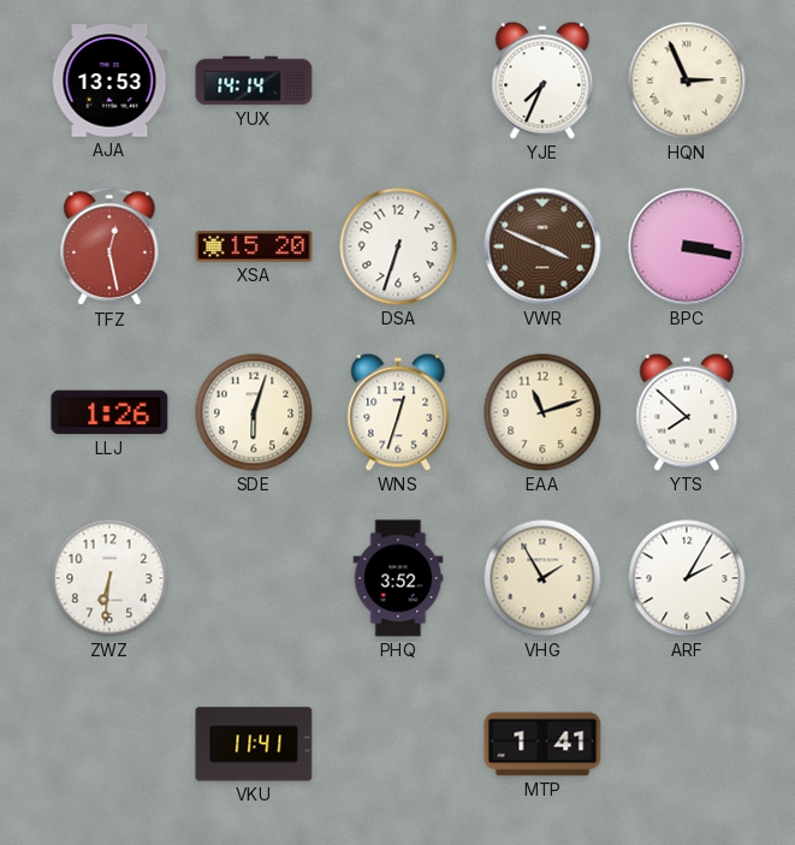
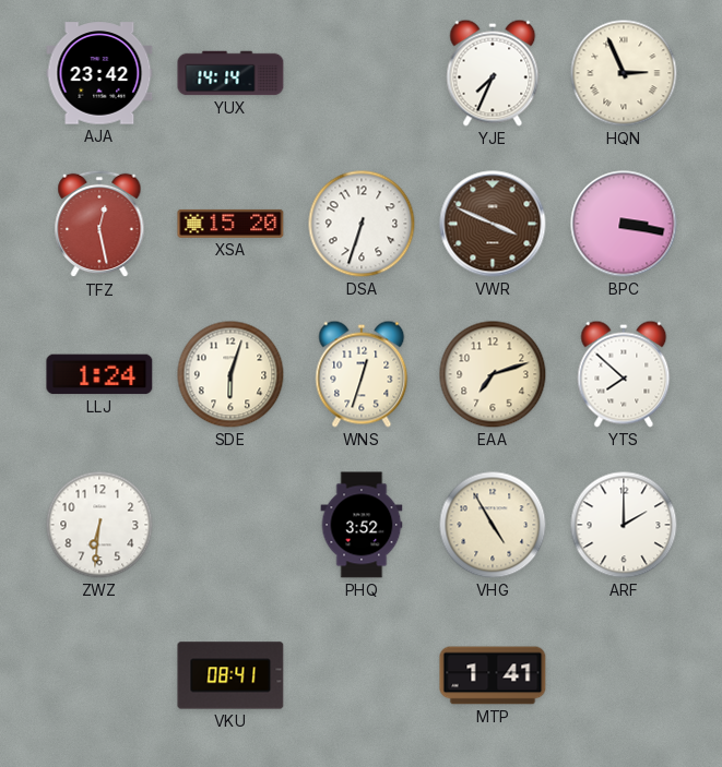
AJA: 13:53 -> 23:42 (99, 73)
LLJ: 1:26 -> 1:24 (99, 374)
EAA: 11:12 -> 7:12 (493, 374)
VHG: 1:55 -> 4:55 (493, 525)
ARF: 2:05 -> 2:00 (624, 525)
VKU: 11:41 -> 08:41 (230, 675)
